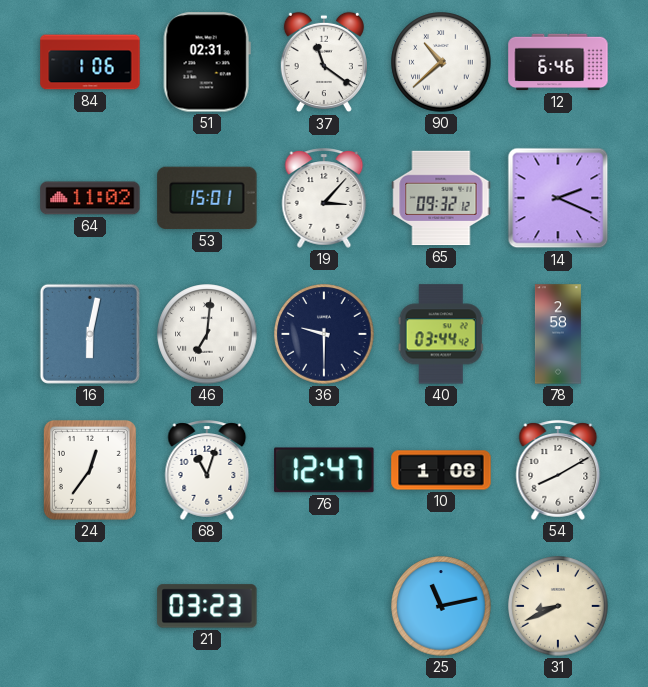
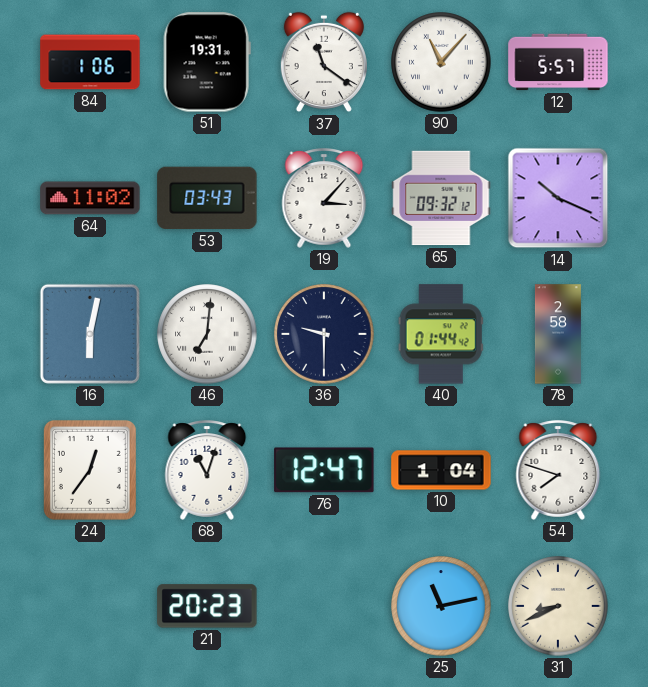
51: 02:31 -> 19:31 (207, 62)
90: 10:38 -> 11:07 (441, 62)
12: 6:46 -> 5:57 (558, 62)
53: 15:01 -> 03:43 (207, 198)
14: 2:19 -> 10:19 (558, 198)
40: 03:44 -> 01:44 (441, 334)
10: 1:08 -> 1:04 (441, 470)
54: 8:10 -> 7:48 (558, 470)
21: 03:23 -> 20:23 (207, 606)
